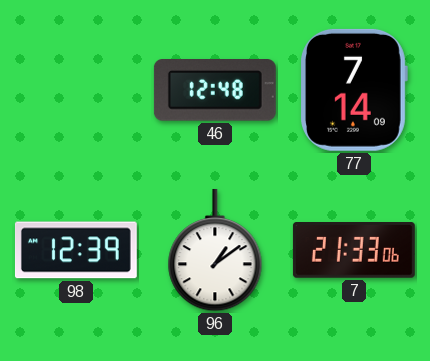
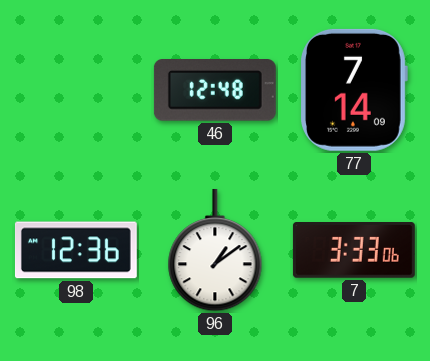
98: 12:39 -> 12:36 (76, 250)
7: 21:33 -> 3:33 (354, 251)
